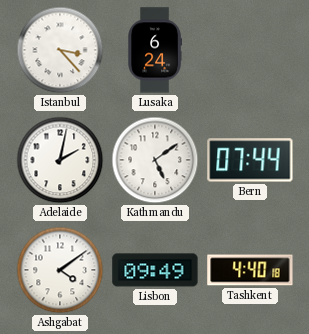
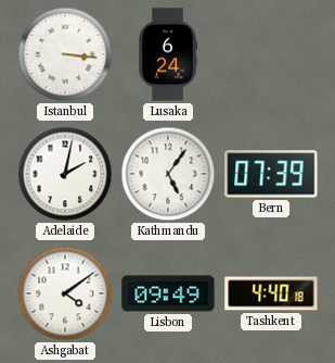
Istanbul: 3:23 -> 3:16 (65, 54)
Kathmandu: 5:09 -> 5:06 (168, 174)
Bern: 07:44 -> 07:39 (271, 174)
